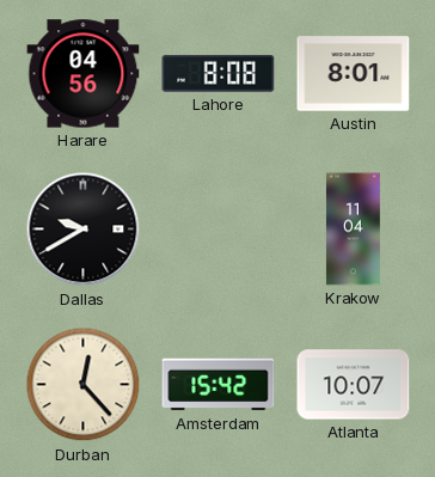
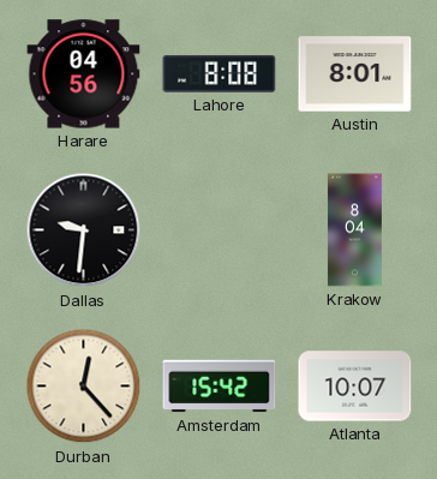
Dallas: 9:40 -> 9:31 (84, 230)
Krakow: 11:04 -> 8:04 (354, 230)
